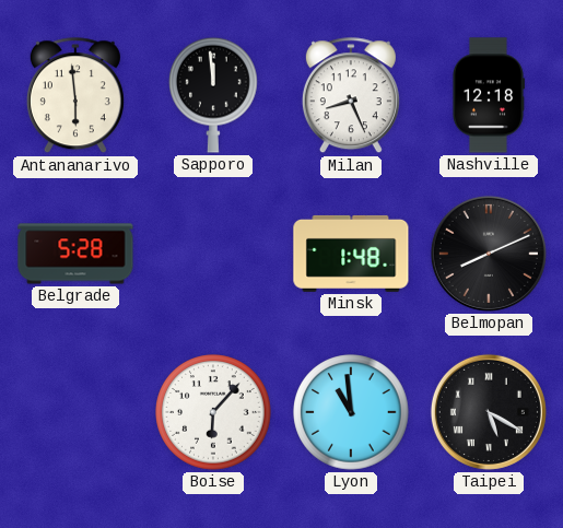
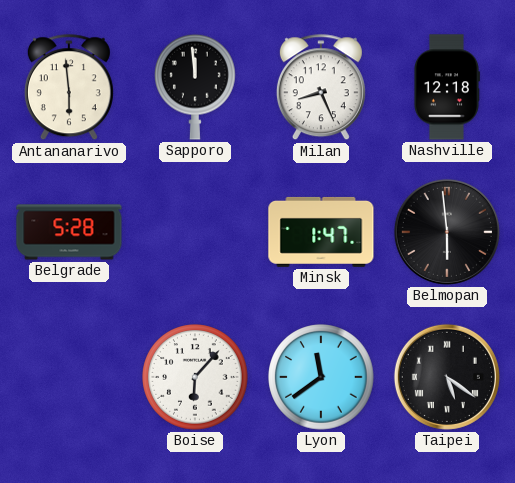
Minsk: 1:48 -> 1:47 (321, 232)
Belmopan: 8:11 -> 5:59 (447, 232)
Lyon: 10:59 -> 11:39 (321, 377)
Taipei: 5:20 -> 5:21 (447, 377)
